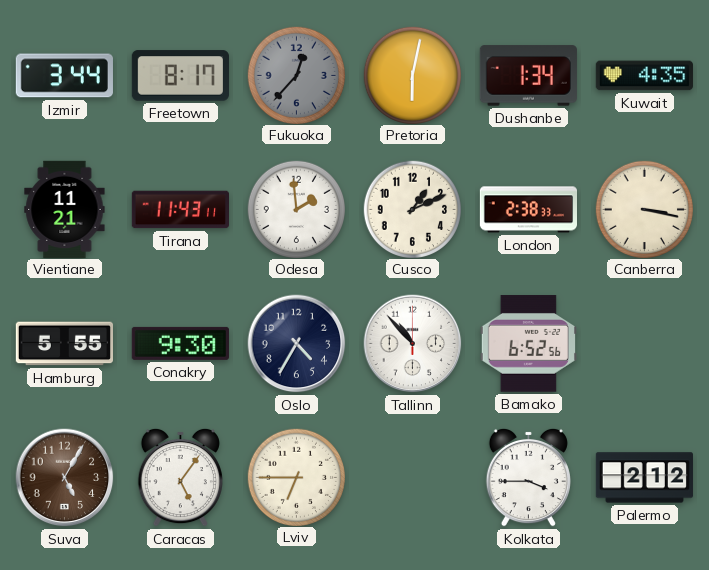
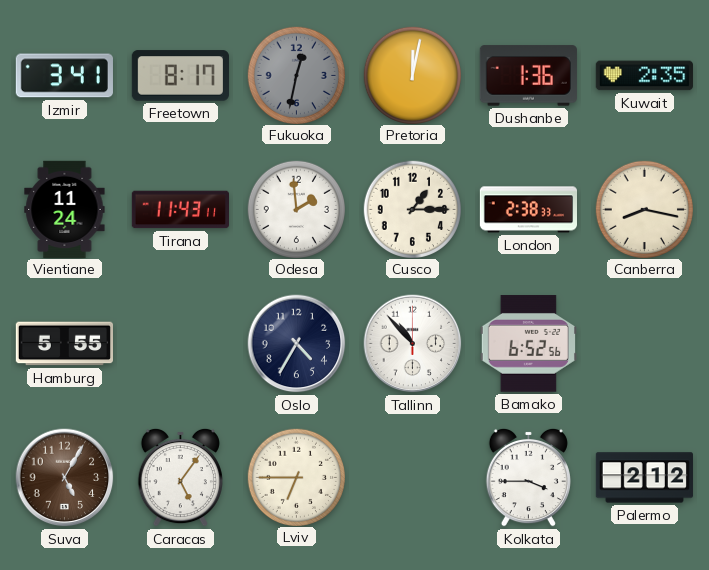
Izmir: 3:44 -> 3:41 (64, 76)
Fukuoka: 12:37 -> 12:32 (296, 75)
Pretoria: 6:02 -> 12:02 (412, 75)
Dushanbe: 1:34 -> 1:36 (528, 76)
Kuwait: 4:35 -> 2:35 (644, 76)
Vientiane: 11:21 -> 11:24 (65, 209)
Cusco: 1:11 -> 1:15 (412, 209)
Canberra: 3:17 -> 8:17 (644, 209)
Conakry: 9:30 -> none (180, 343)
